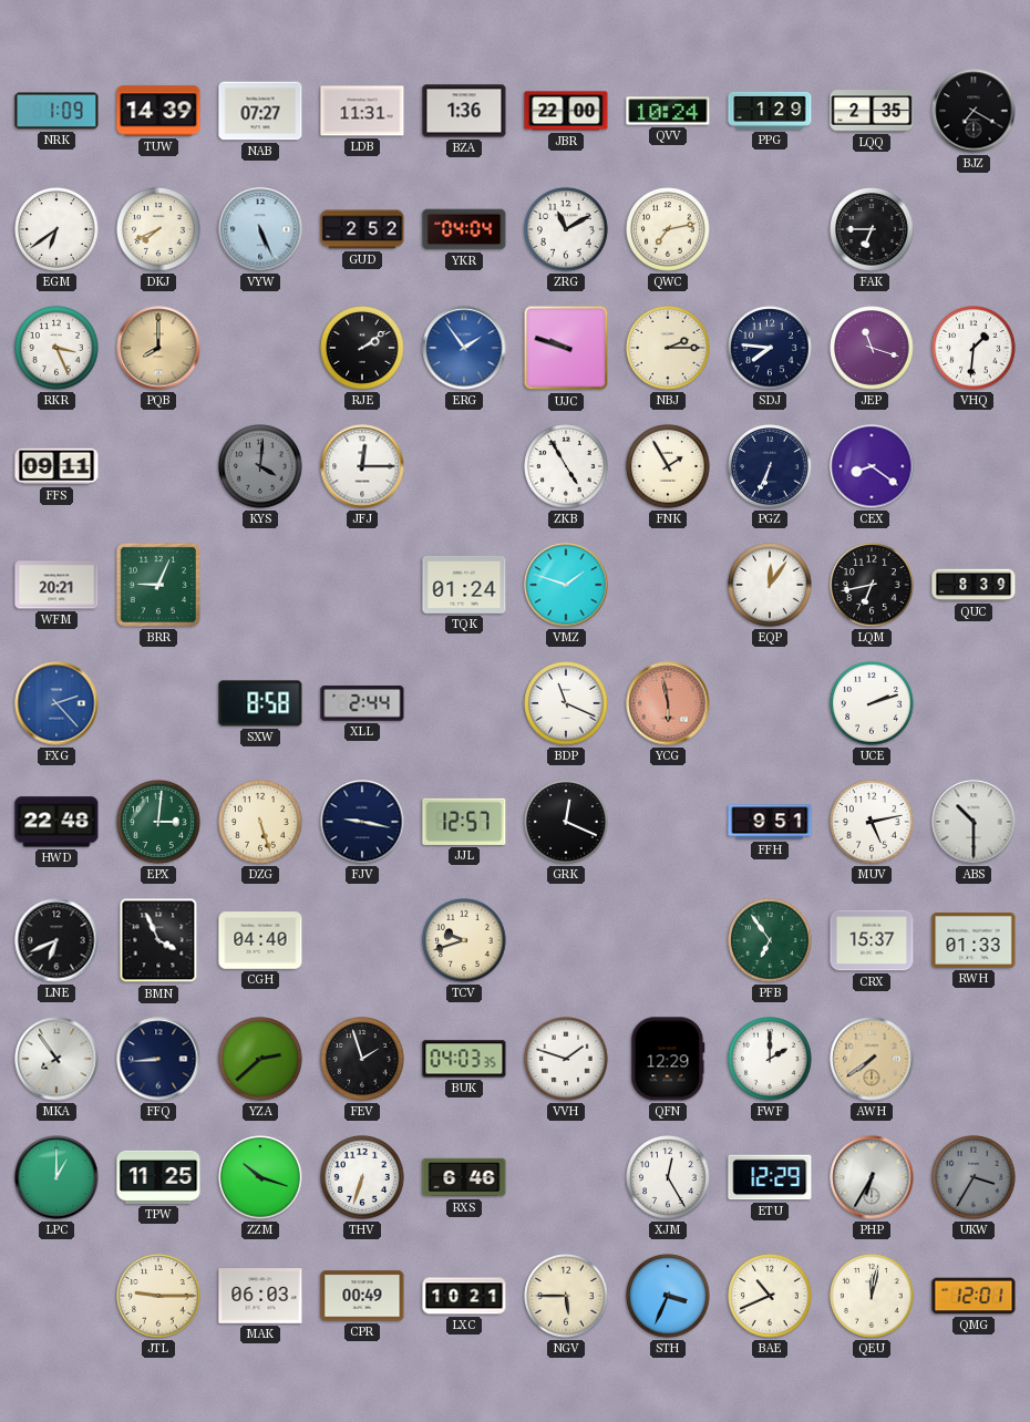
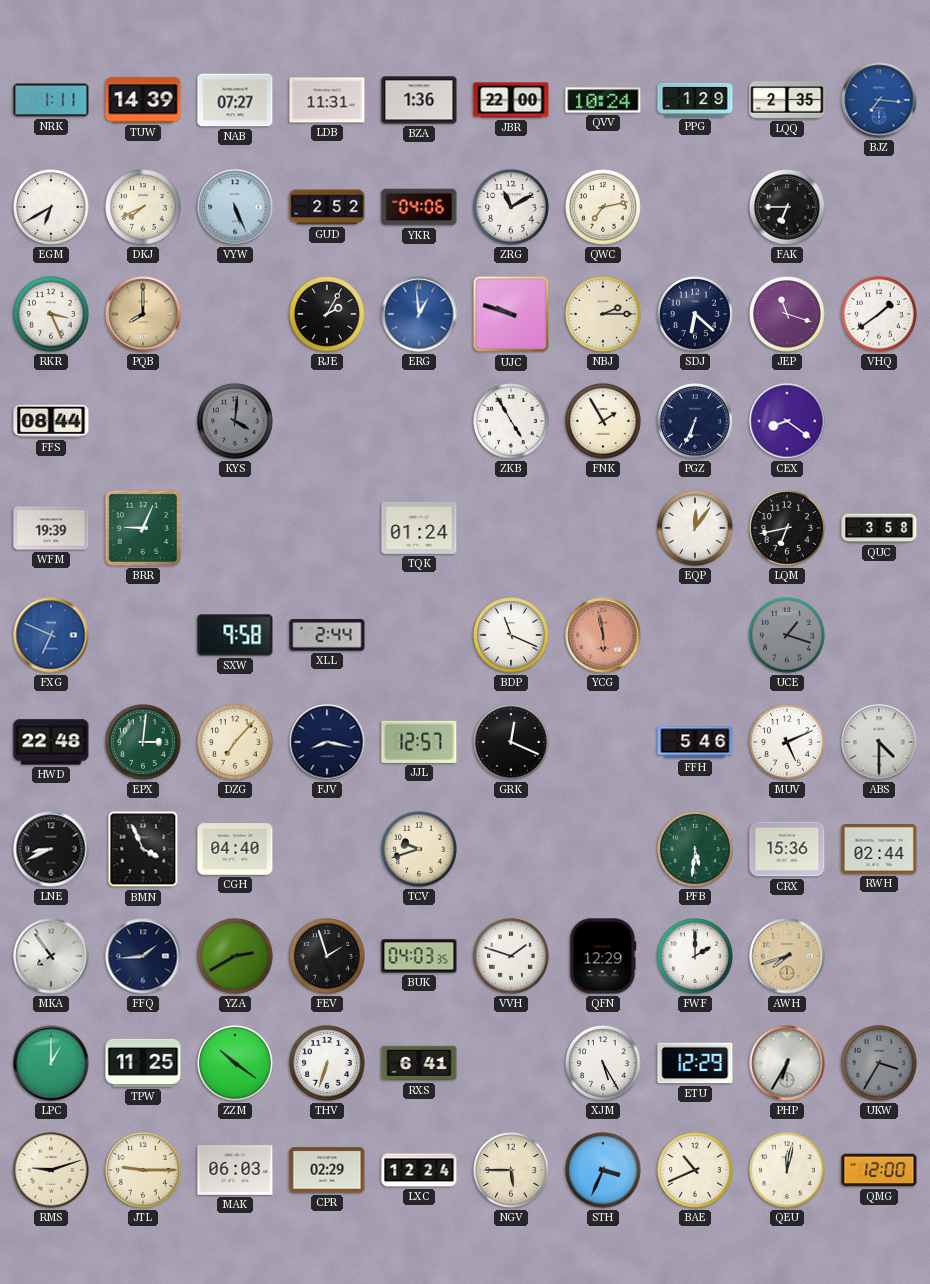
NRK: 1:09 -> 1:11 (51, 100)
BJZ: 7:20 -> 7:16 (879, 100)
BJZ dial: black -> blue (879, 100)
EGM: 6:39 -> 6:40 (51, 207)
YKR: 04:04 -> 04:06 (419, 207)
RJE: 2:09 -> 2:05 (327, 314)
ERG: 1:54 -> 12:59 (419, 314)
SDJ: 7:46 -> 6:22 (695, 314)
VHQ: 1:31 -> 1:39 (879, 314)
FFS: 09:11 -> 08:44 (51, 421)
JFJ: 12:15 -> none (362, 466)
WFM: 20:21 -> 19:39 (51, 528)
VMZ: 1:48 -> none (566, 585)
QUC: 8:39 -> 3:58 (879, 528)
FXG: 2:23 -> 6:49 (51, 635)
SXW: 8:58 -> 9:58 (235, 635)
UCE: 2:12 -> 1:18 (787, 635)
UCE dial: white -> grey (787, 635)
DZG: 5:27 -> 7:07 (235, 742)
FJV: 9:17 -> 8:17 (327, 742)
FFH: 9:51 -> 5:46 (695, 742)
MUV: 5:13 -> 5:11 (787, 742)
ABS: 10:30 -> 4:30 (879, 742)
LNE: 6:41 -> 8:41 (51, 849)
PFB: 6:54 -> 5:31 (695, 849)
CRX: 15:37 -> 15:36 (787, 849)
RWH: 01:33 -> 02:44 (879, 850)
FFQ: 8:44 -> 1:44 (143, 956)
YZA: 2:38 -> 2:40 (235, 956)
AWH: 7:39 -> 7:42 (787, 956)
ZZM: 10:18 -> 10:21 (235, 1063)
RXS: 6:46 -> 6:41 (419, 1063)
XJM: 12:25 -> 5:25 (603, 1063)
RMS: none -> 9:12 (51, 1170)
CPR: 00:49 -> 02:29 (327, 1170)
LXC: 10:21 -> 12:24 (419, 1170)
QMG: 12:01 -> 12:00 (879, 1170)
